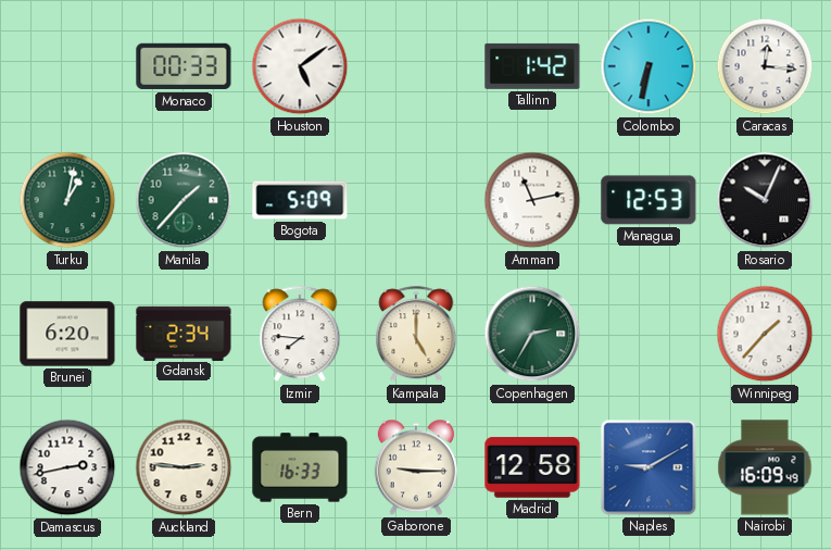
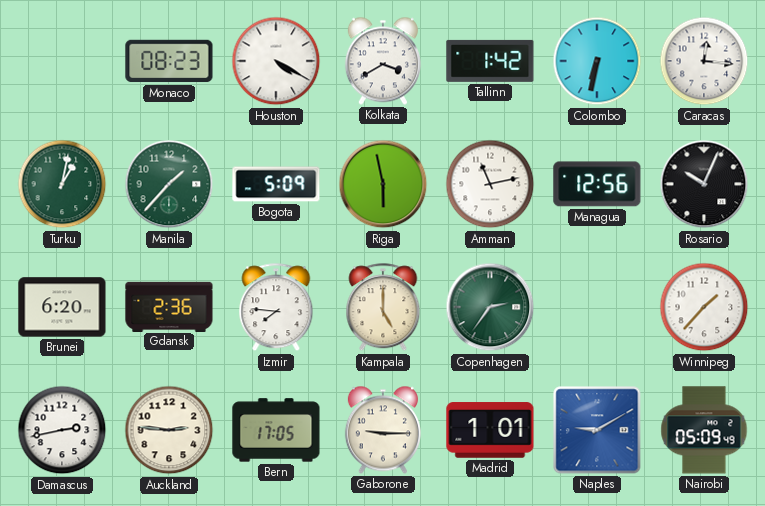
Monaco: 00:33 -> 08:23 (169, 61)
Houston: 5:09 -> 4:20 (276, 61)
Kolkata: none -> 3:40 (383, 61)
Riga: none -> 5:58 (383, 184)
Managua: 12:53 -> 12:56 (597, 184)
Gdansk: 2:34 -> 2:36 (169, 306)
Copenhagen: 2:35 -> 2:36 (490, 307)
Bern: 16:33 -> 17:05 (276, 430)
Madrid: 12:58 -> 1:01 (490, 430)
Nairobi: 16:09 -> 05:09 (704, 430)
